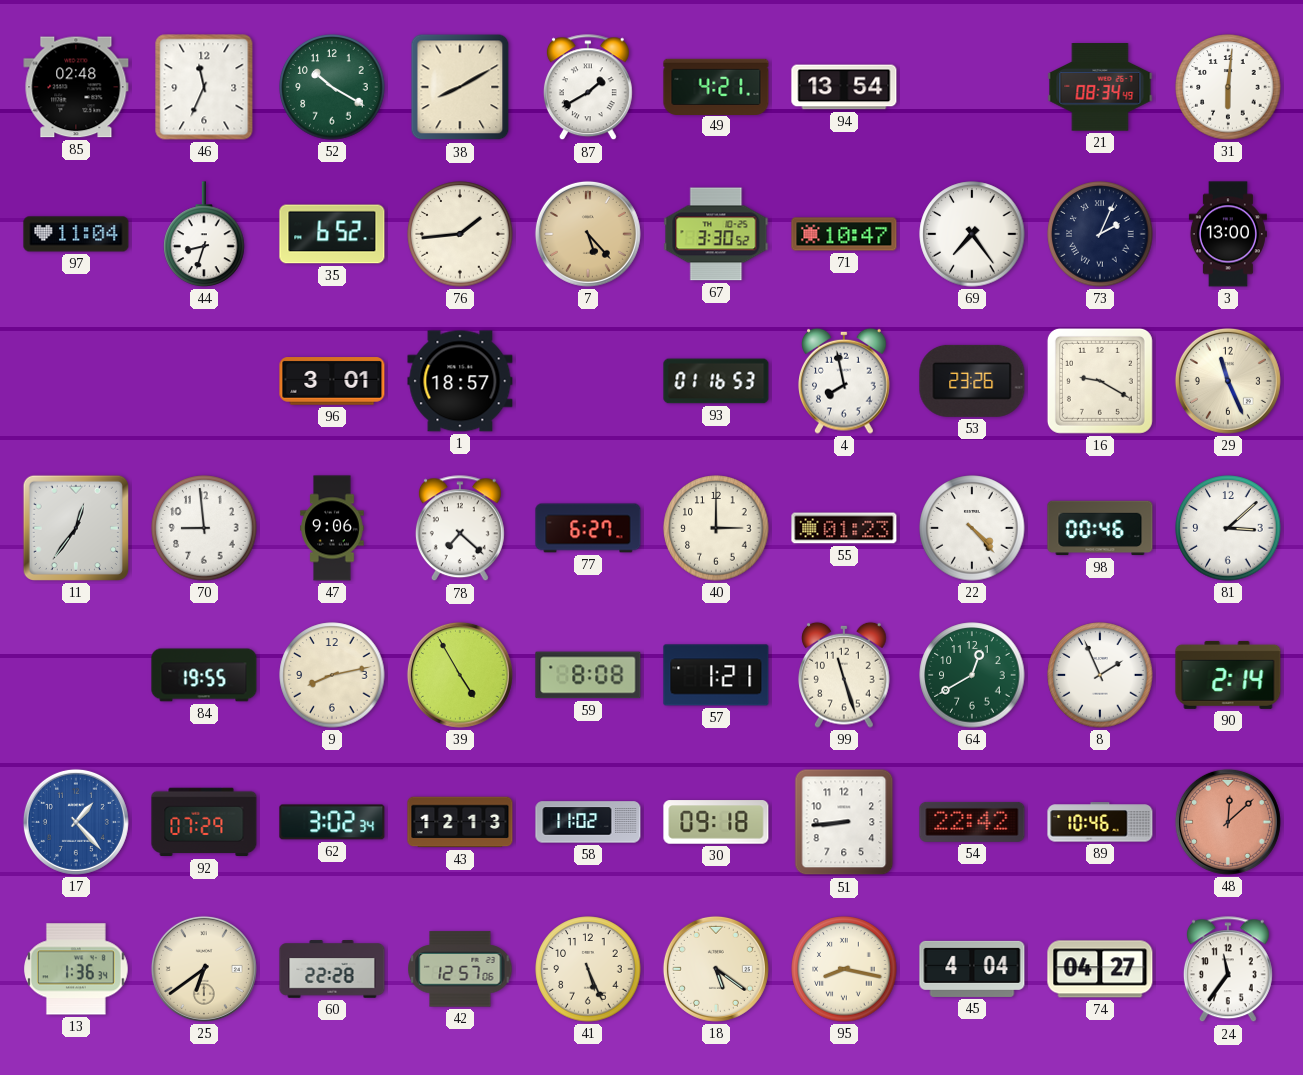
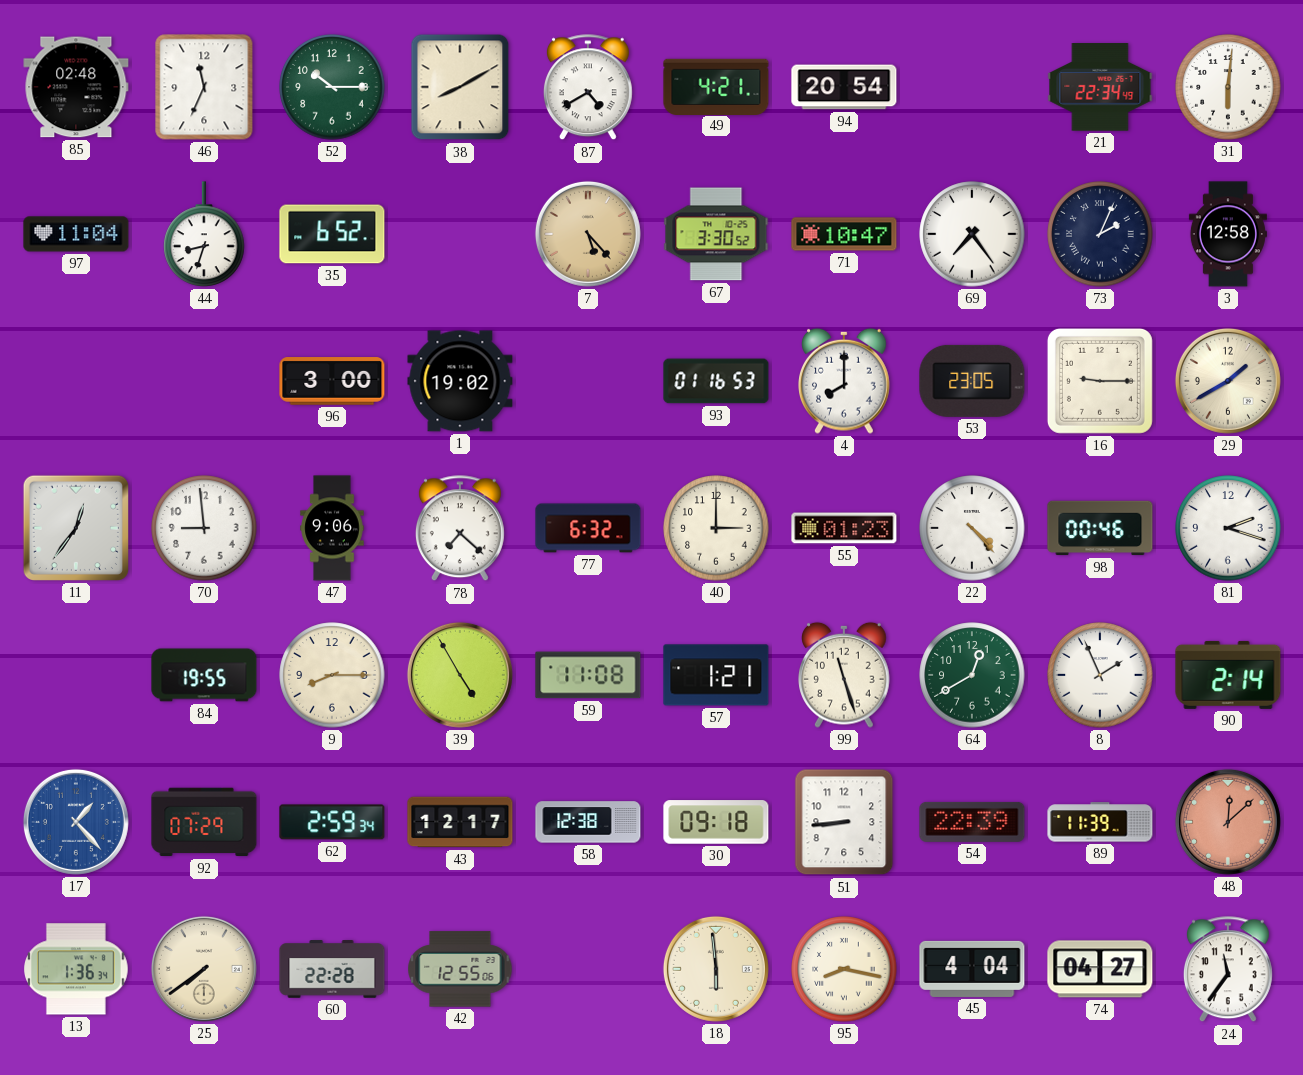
52: 10:20 -> 10:15 (332, 87)
87: 1:40 -> 4:40 (588, 88)
94: 13:54 -> 20:54 (844, 87)
21: 08:34 -> 22:34 (1100, 87)
76: 1:44 -> none (460, 234)
3: 13:00 -> 12:58 (1228, 234)
96: 3:01 -> 3:00 (332, 381)
1: 18:57 -> 19:02 (460, 381)
4: 7:58 -> 8:00 (844, 381)
53: 23:26 -> 23:05 (972, 381)
16: 9:20 -> 9:15 (1100, 381)
29: 11:26 -> 1:40 (1228, 381)
77: 6:27 -> 6:32 (588, 528)
81: 3:08 -> 2:18 (1228, 528)
9: 8:13 -> 8:15 (332, 675)
59: 8:08 -> 11:08 (588, 675)
62: 3:02 -> 2:59 (332, 822)
43: 12:13 -> 12:17 (460, 822)
58: 11:02 -> 12:38 (588, 822)
54: 22:42 -> 22:39 (972, 822)
89: 10:46 -> 11:39 (1100, 822)
25: 6:39 -> 7:39 (204, 969)
42: 12:57 -> 12:55 (460, 969)
41: 5:26 -> none (588, 969)
18: 5:21 -> 5:59 (716, 969)
